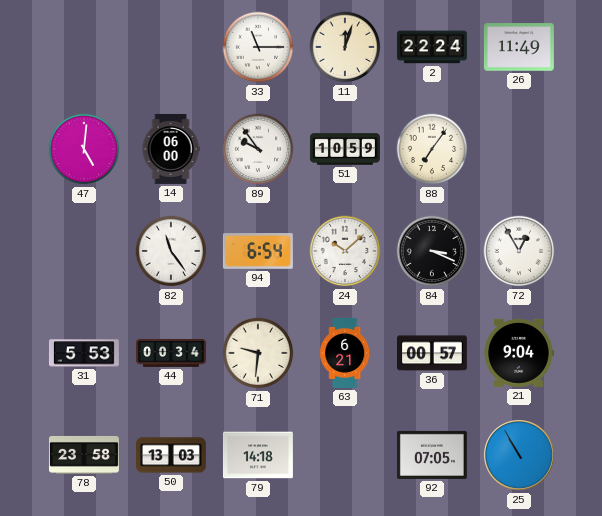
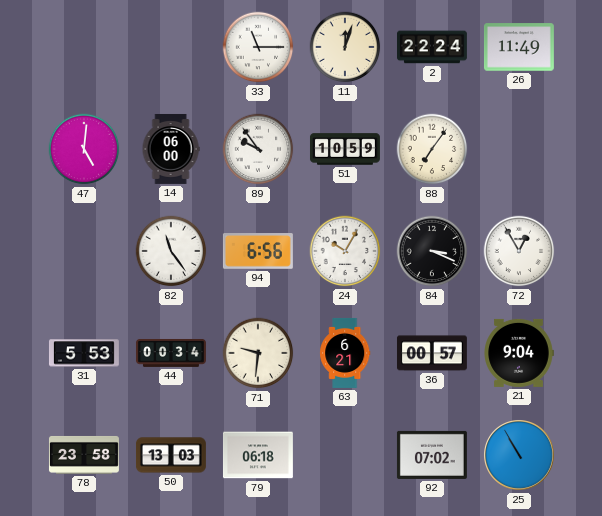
94: 6:54 -> 6:56 (258, 251)
24: 10:08 -> 10:05 (345, 251)
79: 14:18 -> 06:18 (258, 455)
92: 07:05 -> 07:02 (432, 455)
